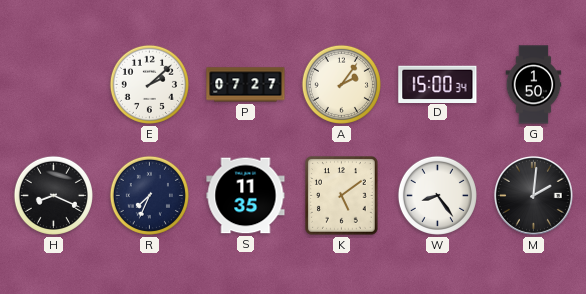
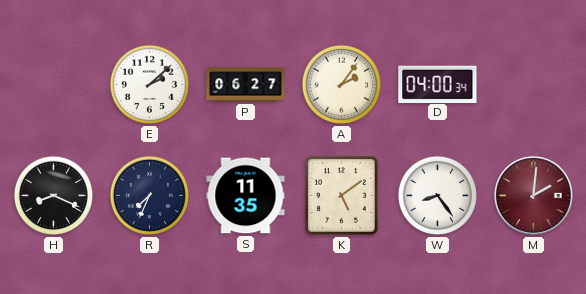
P: 07:27 -> 06:27 (246, 85)
D: 15:00 -> 04:00 (438, 84)
G: 1:50 -> none (534, 85)
M dial: black -> burgundy (533, 195)
